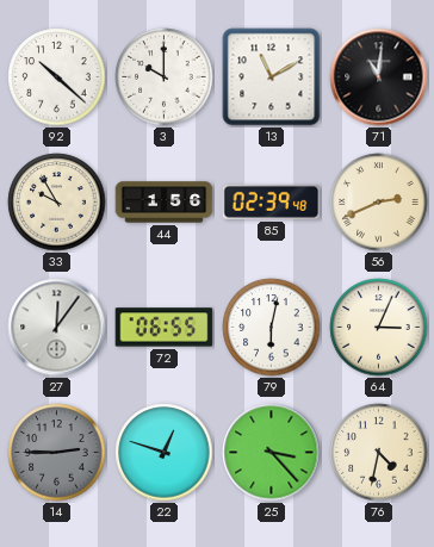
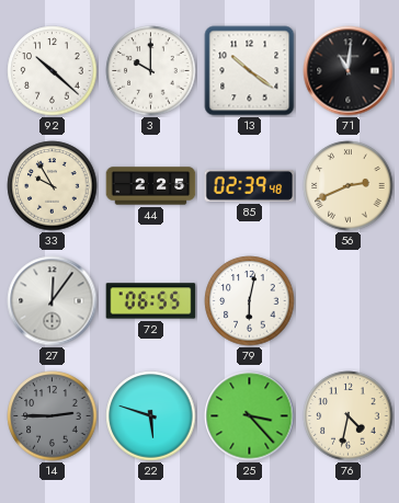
13: 11:10 -> 10:21 (250, 71)
44: 1:56 -> 2:25 (151, 186)
64: 3:04 -> none (379, 328)
22: 12:48 -> 5:48 (151, 416)
